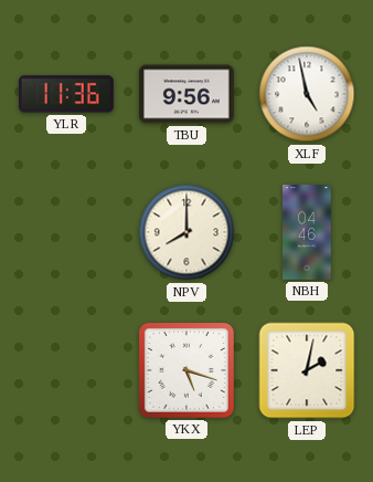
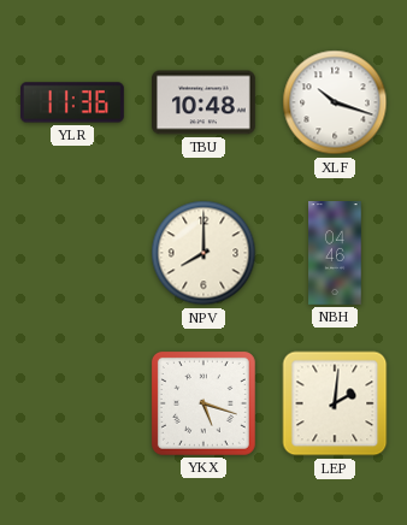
TBU: 9:56 -> 10:48 (205, 102)
XLF: 4:58 -> 10:18 (335, 102)
LEP: 2:02 -> 2:01 (335, 403)
